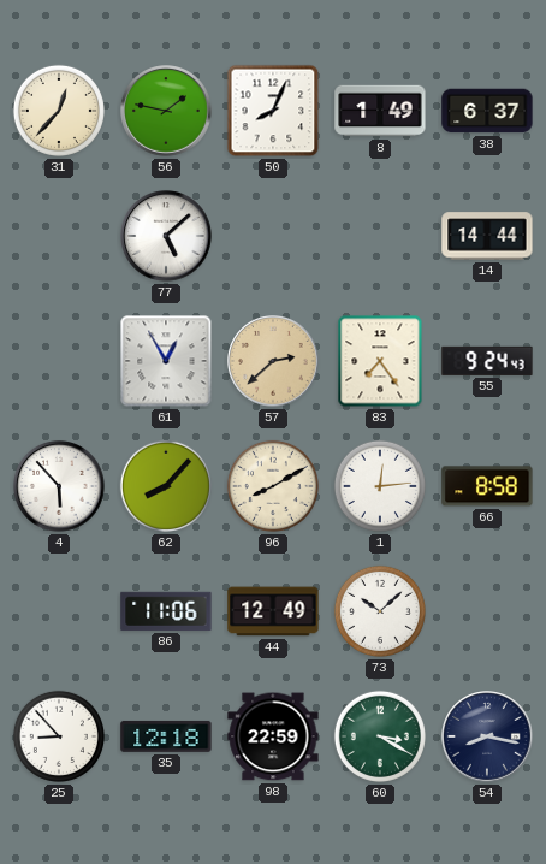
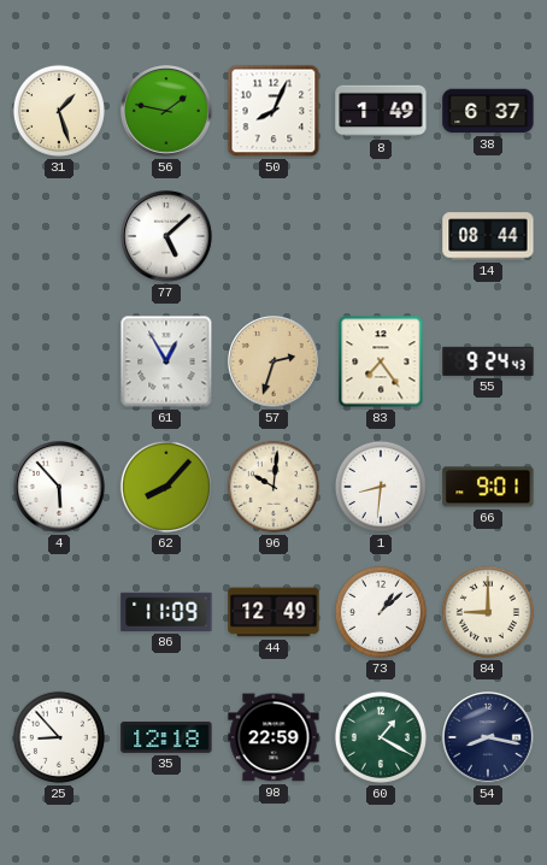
31: 12:37 -> 1:27 (59, 111)
14: 14:44 -> 08:44 (488, 236)
57: 2:38 -> 2:33 (275, 363)
96: 8:10 -> 10:01 (273, 487)
1: 12:14 -> 8:31 (381, 487)
66: 8:58 -> 9:01 (488, 487)
86: 11:06 -> 11:09 (166, 612)
73: 10:08 -> 1:08 (381, 612)
84: none -> 9:00 (488, 612)
60: 3:20 -> 1:20 (381, 737)
